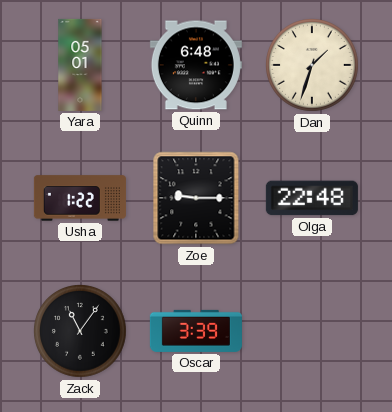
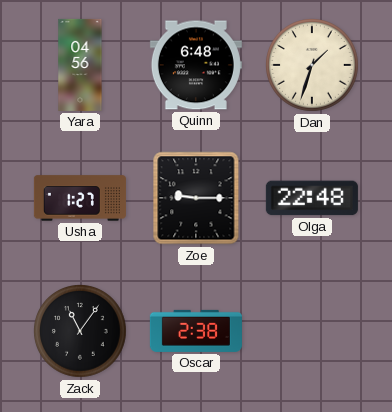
Yara: 05:01 -> 04:56 (80, 65)
Usha: 1:22 -> 1:27 (80, 198)
Oscar: 3:39 -> 2:38 (196, 331)
